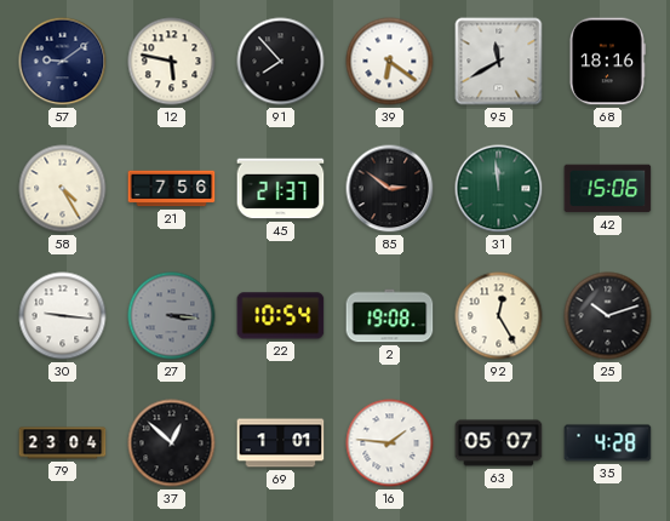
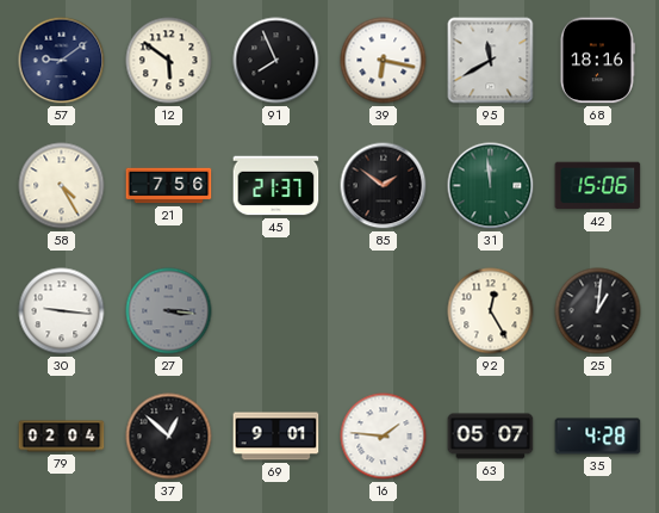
12: 5:47 -> 5:51 (169, 61)
91: 7:53 -> 7:56 (276, 61)
39: 6:21 -> 6:17 (384, 61)
85: 2:51 -> 1:51 (384, 186)
22: 10:54 -> none (281, 316)
2: 19:08 -> none (390, 316)
25: 10:12 -> 1:01 (598, 311)
79: 23:04 -> 02:04 (62, 437)
69: 1:01 -> 9:01 (276, 437)
